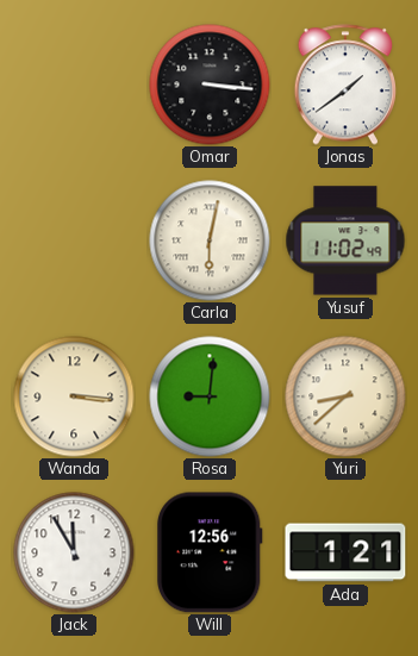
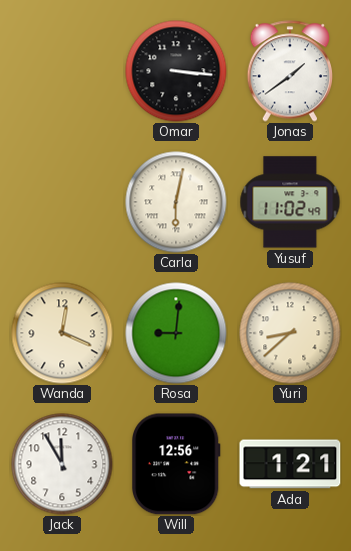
Wanda: 3:16 -> 12:19 (62, 333)
